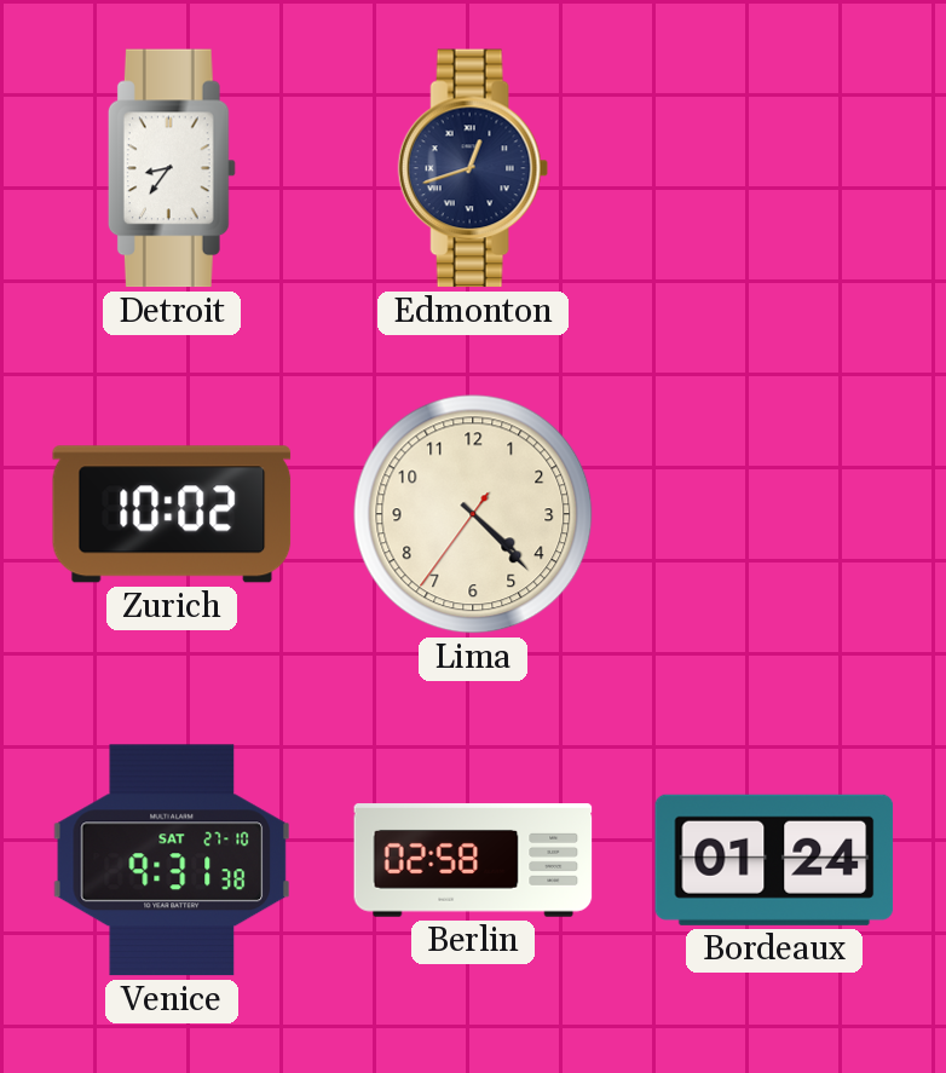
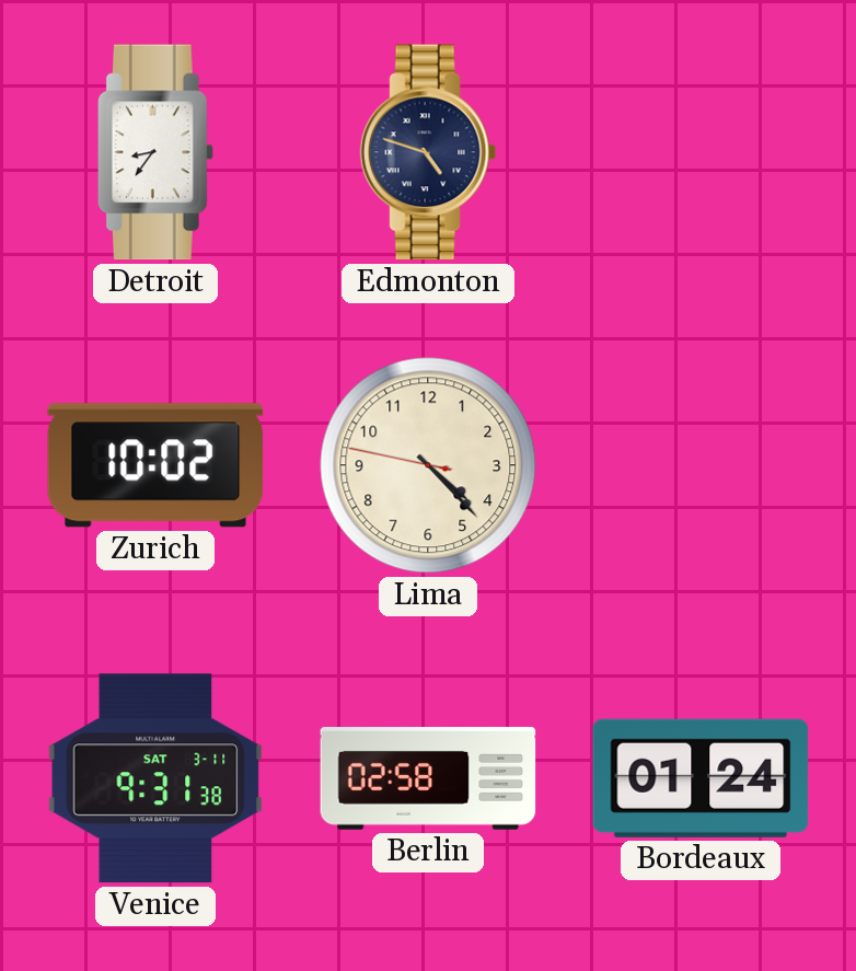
Edmonton: 12:42 -> 4:48 (428, 152)
Lima: 4:22:36 -> 4:22:47 (428, 465)
Venice date: SAT 27-10 -> SAT 3-11 (154, 778)
